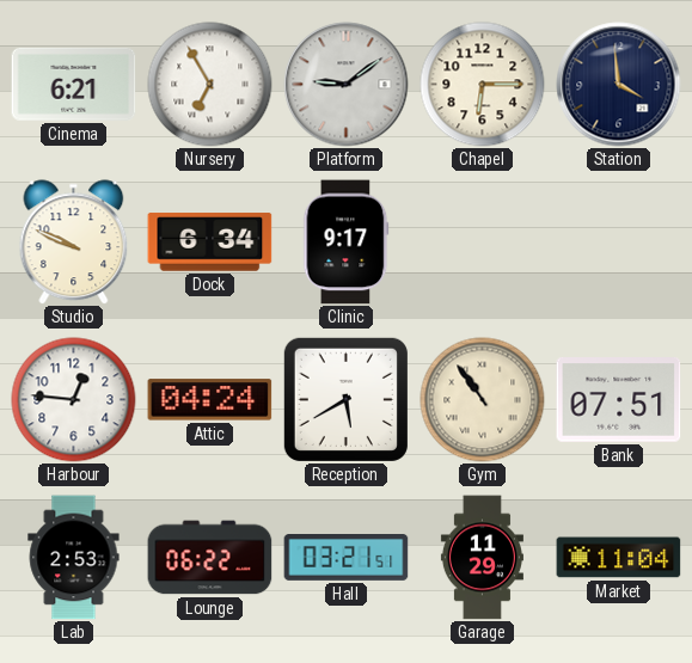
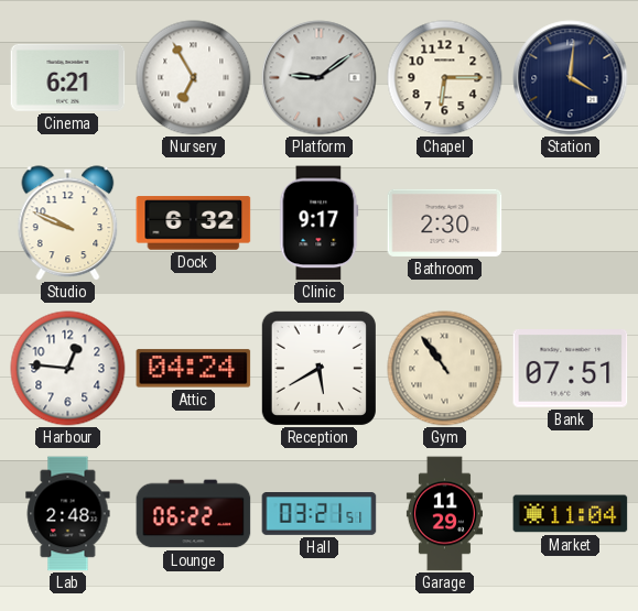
Station: 3:59 -> 4:01 (571, 78)
Dock: 6:34 -> 6:32 (194, 223)
Bathroom: none -> 2:30 (445, 222)
Lab: 2:53 -> 2:48 (68, 514)
